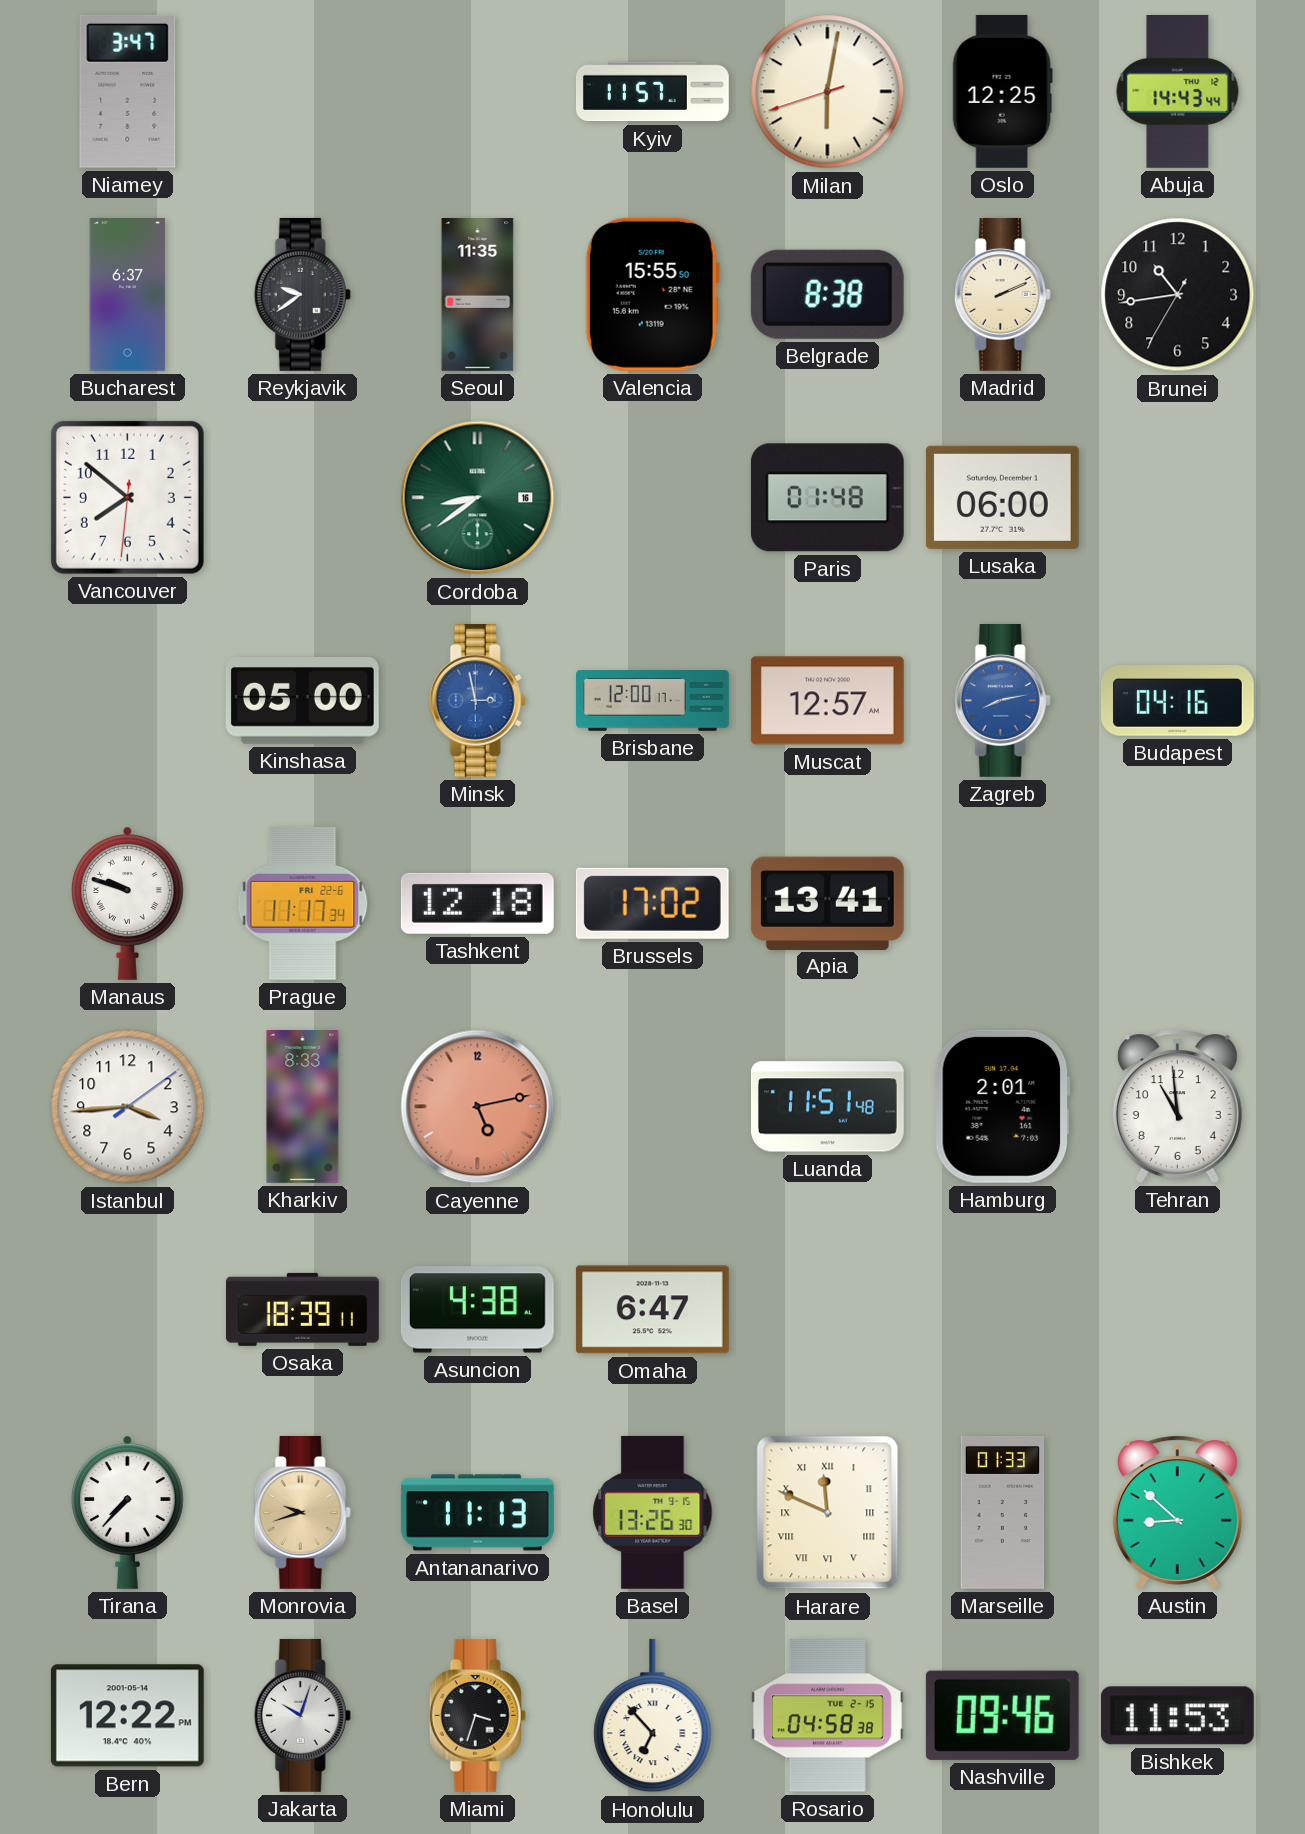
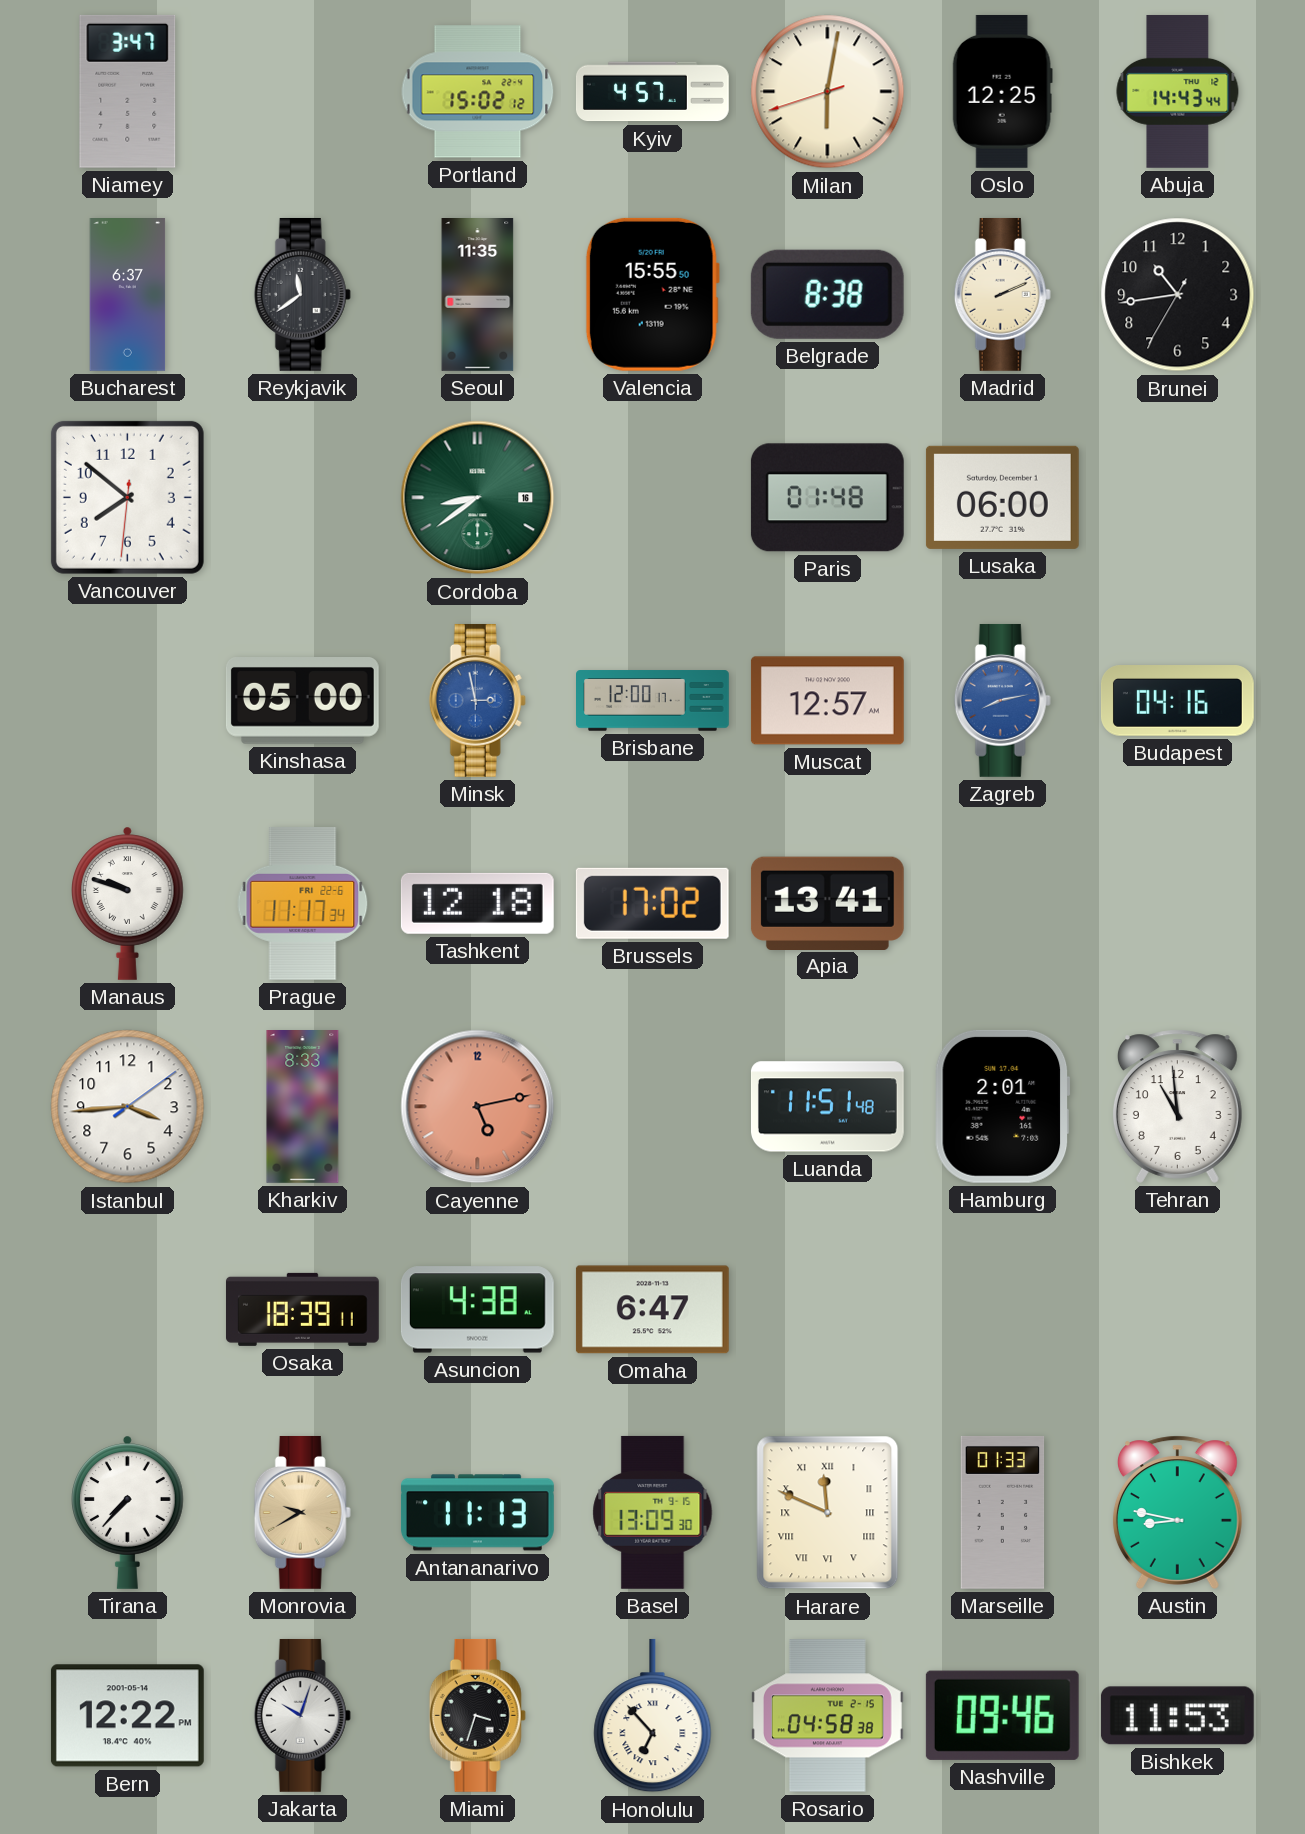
Portland: none -> 15:02 (478, 92)
Kyiv: 11:57 -> 4:57 (653, 92)
Reykjavik: 9:39 -> 11:39 (302, 294)
Monrovia: 9:42 -> 9:40 (302, 1512)
Basel: 13:26 -> 13:09 (653, 1512)
Austin: 8:52 -> 8:47 (1177, 1512)
